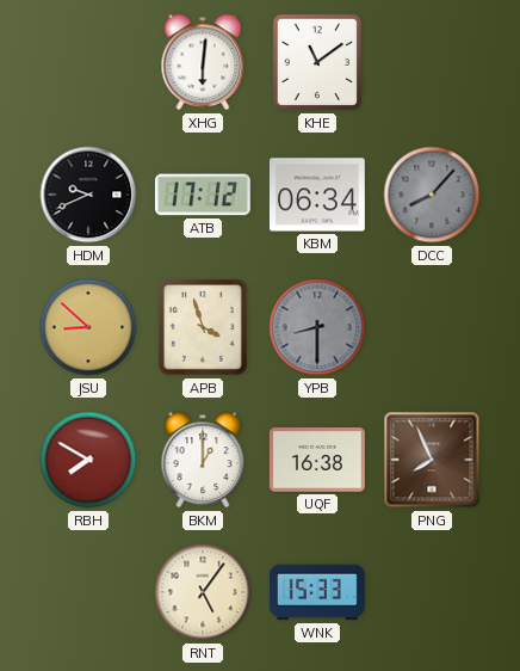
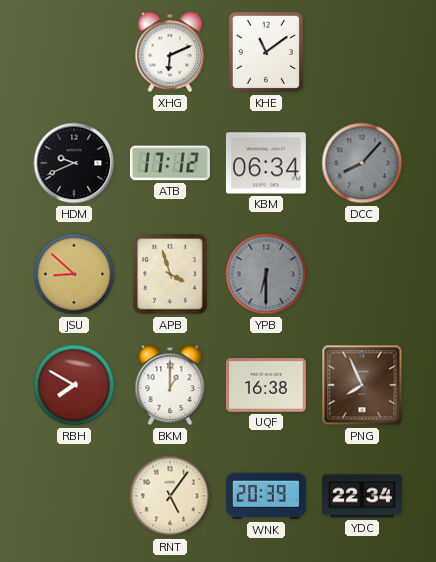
XHG: 6:01 -> 6:11 (170, 52)
YPB: 8:30 -> 6:30 (266, 274)
WNK: 15:33 -> 20:39 (266, 496)
YDC: none -> 22:34 (363, 496)
